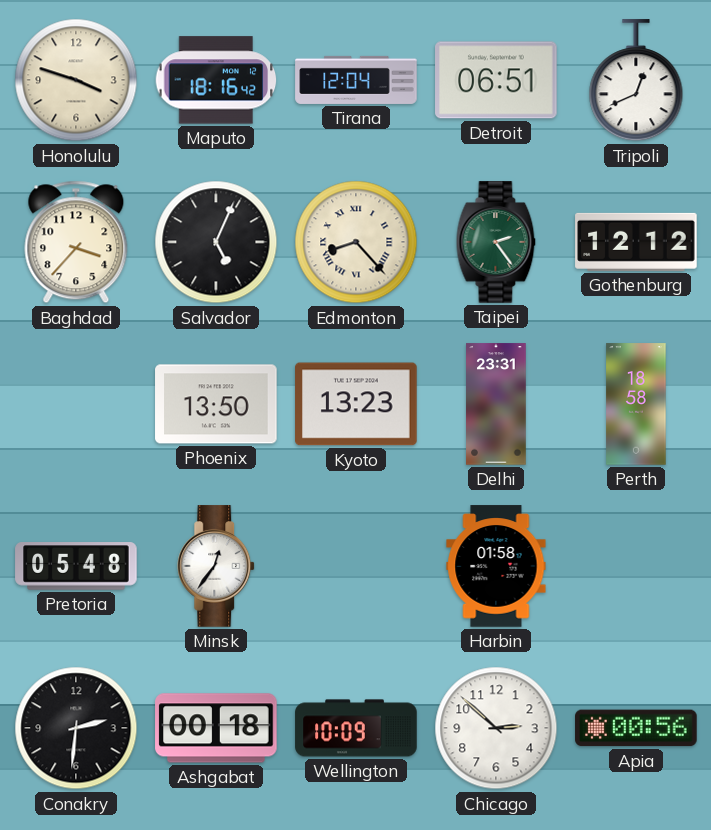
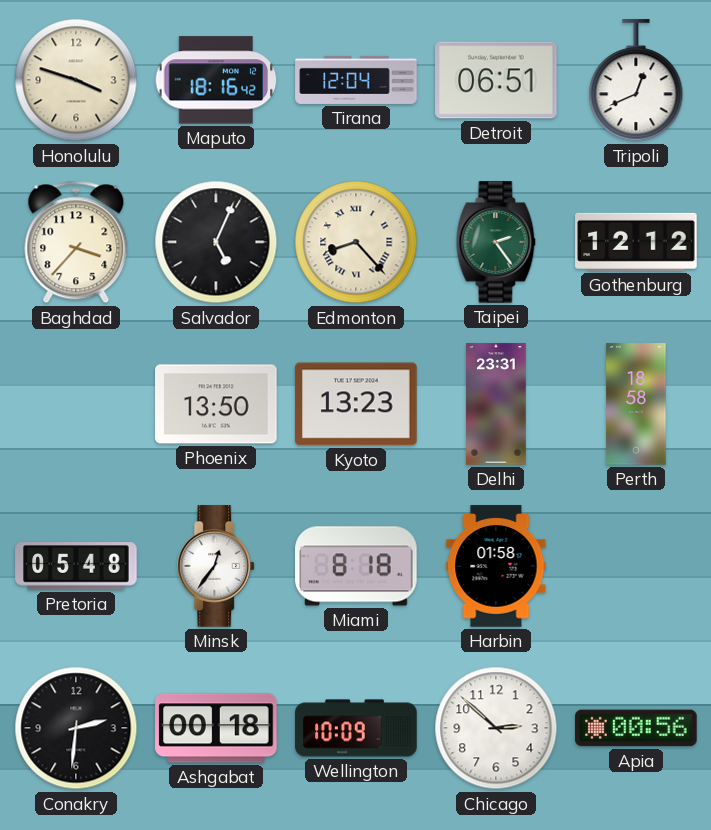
Miami: none -> 8:18 (356, 566)
